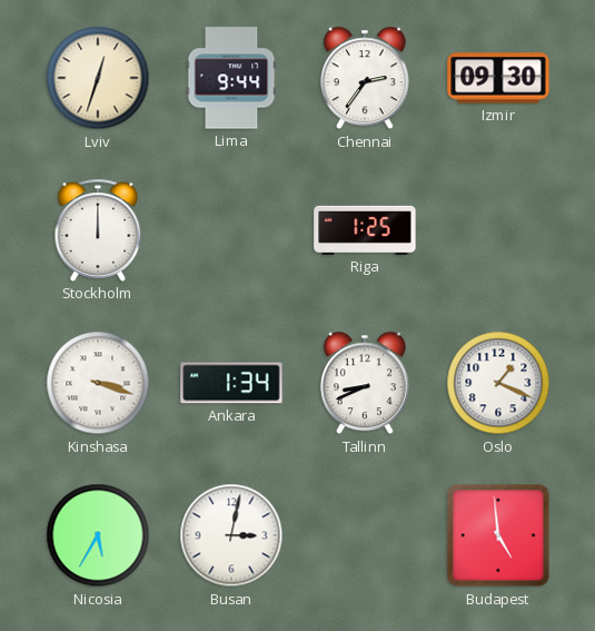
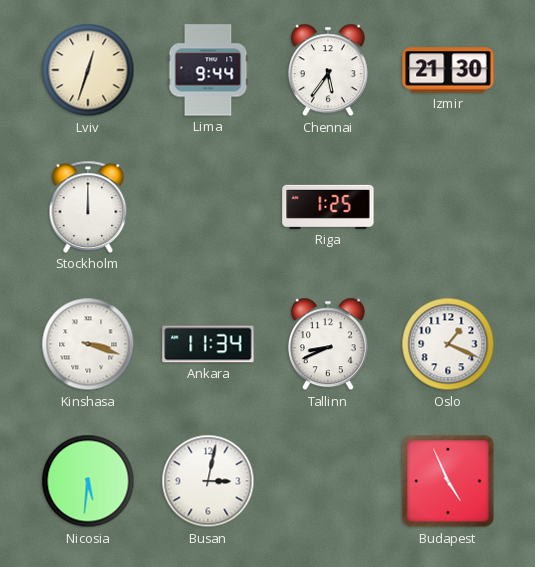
Chennai: 2:36 -> 5:36 (328, 70)
Izmir: 09:30 -> 21:30 (448, 70)
Ankara: 1:34 -> 11:34 (208, 344)
Nicosia: 5:35 -> 5:31 (88, 481)
Budapest: 4:59 -> 4:56 (448, 481)
